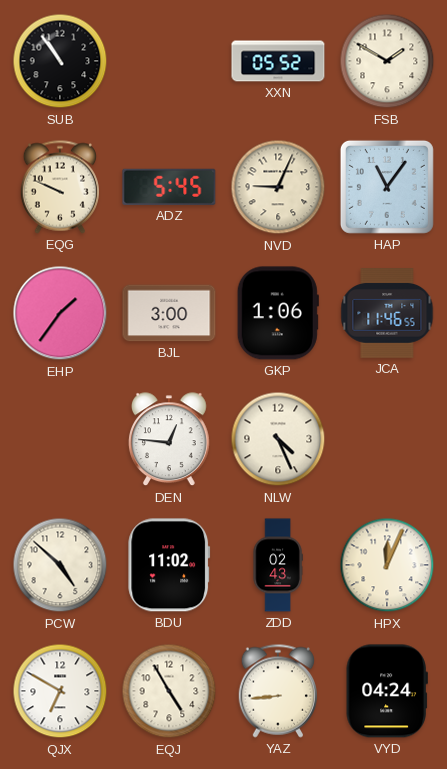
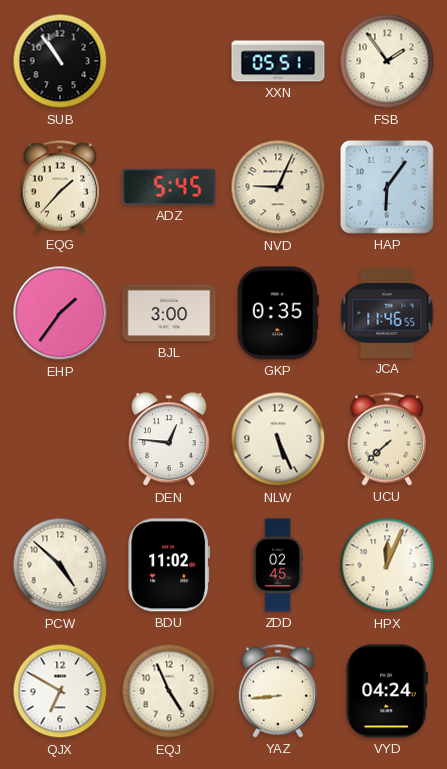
XXN: 05:52 -> 05:51 (278, 61)
FSB: 1:50 -> 1:54 (387, 61)
EQG: 9:49 -> 1:37 (59, 187)
HAP: 11:06 -> 6:06 (387, 187)
GKP: 1:06 -> 0:35 (278, 313)
NLW: 4:26 -> 5:26 (278, 439)
UCU: none -> 7:38 (386, 439)
ZDD: 02:43 -> 02:45 (278, 565)
EQJ: 4:55 -> 4:56 (169, 691)
